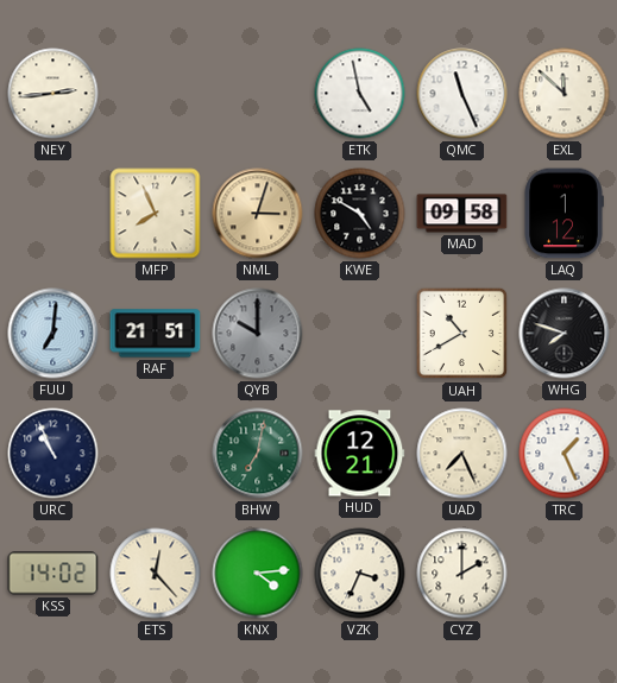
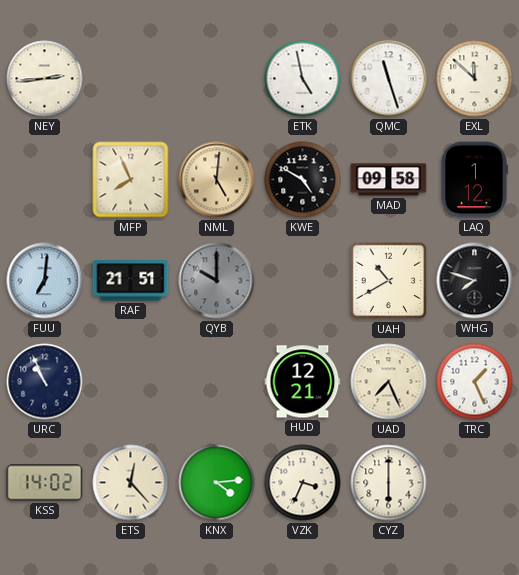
QMC: 11:26 -> 11:27 (389, 79)
NML: 3:03 -> 5:01 (217, 180)
BHW: 7:02 -> none (258, 454)
CYZ: 2:00 -> 6:00 (389, 483)
